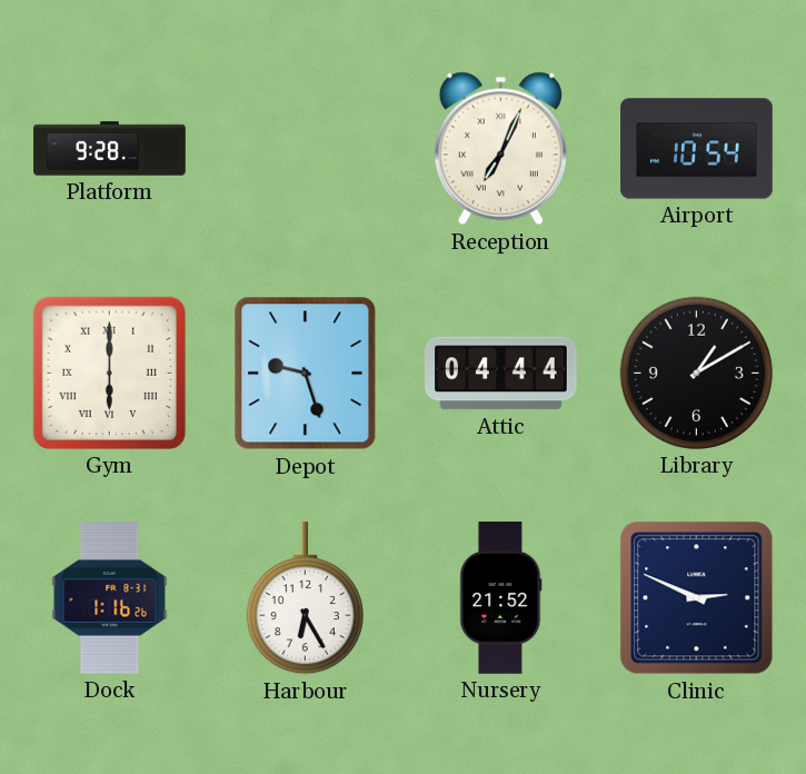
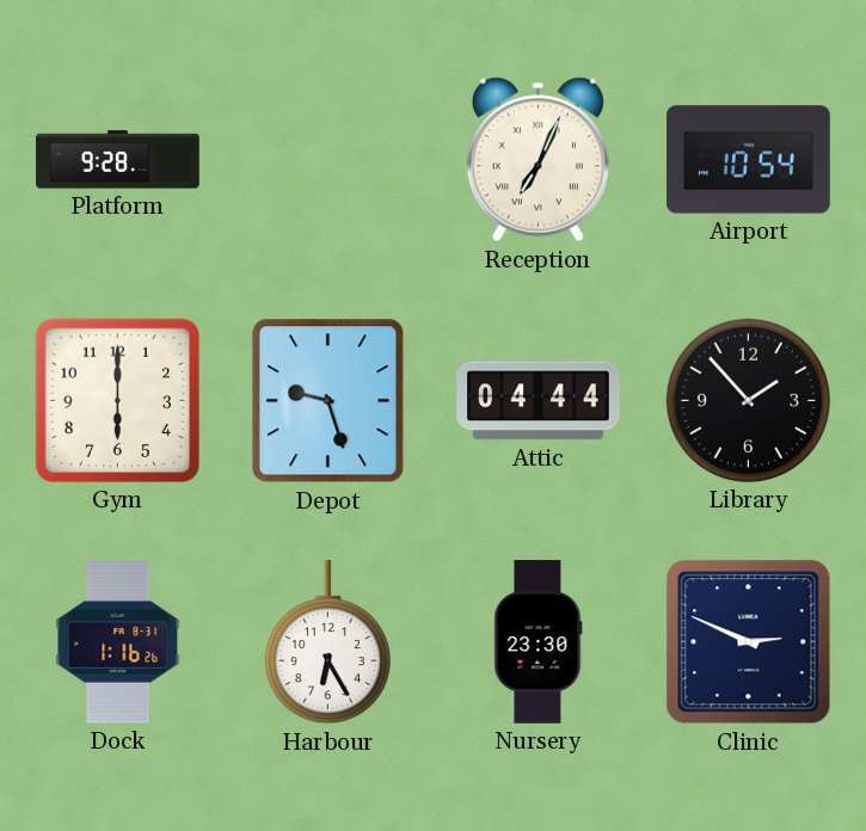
Gym numerals: Roman -> Arabic (117, 400)
Library: 1:10 -> 1:53 (748, 400)
Nursery: 21:52 -> 23:30 (539, 642)
